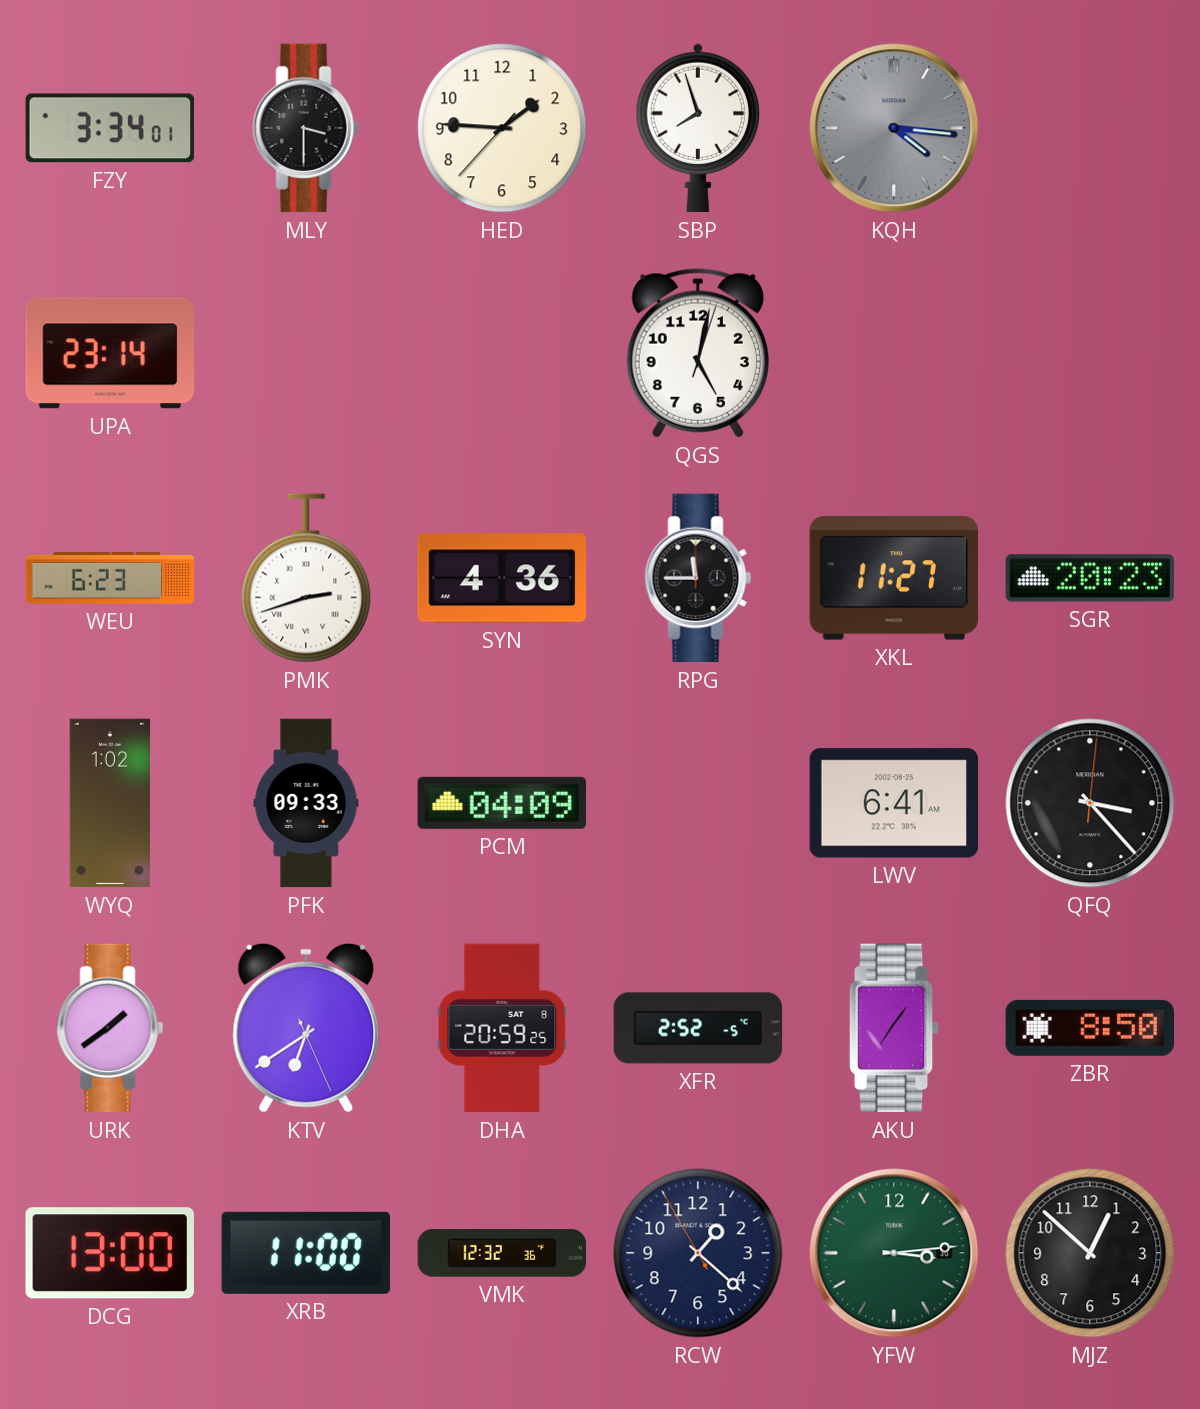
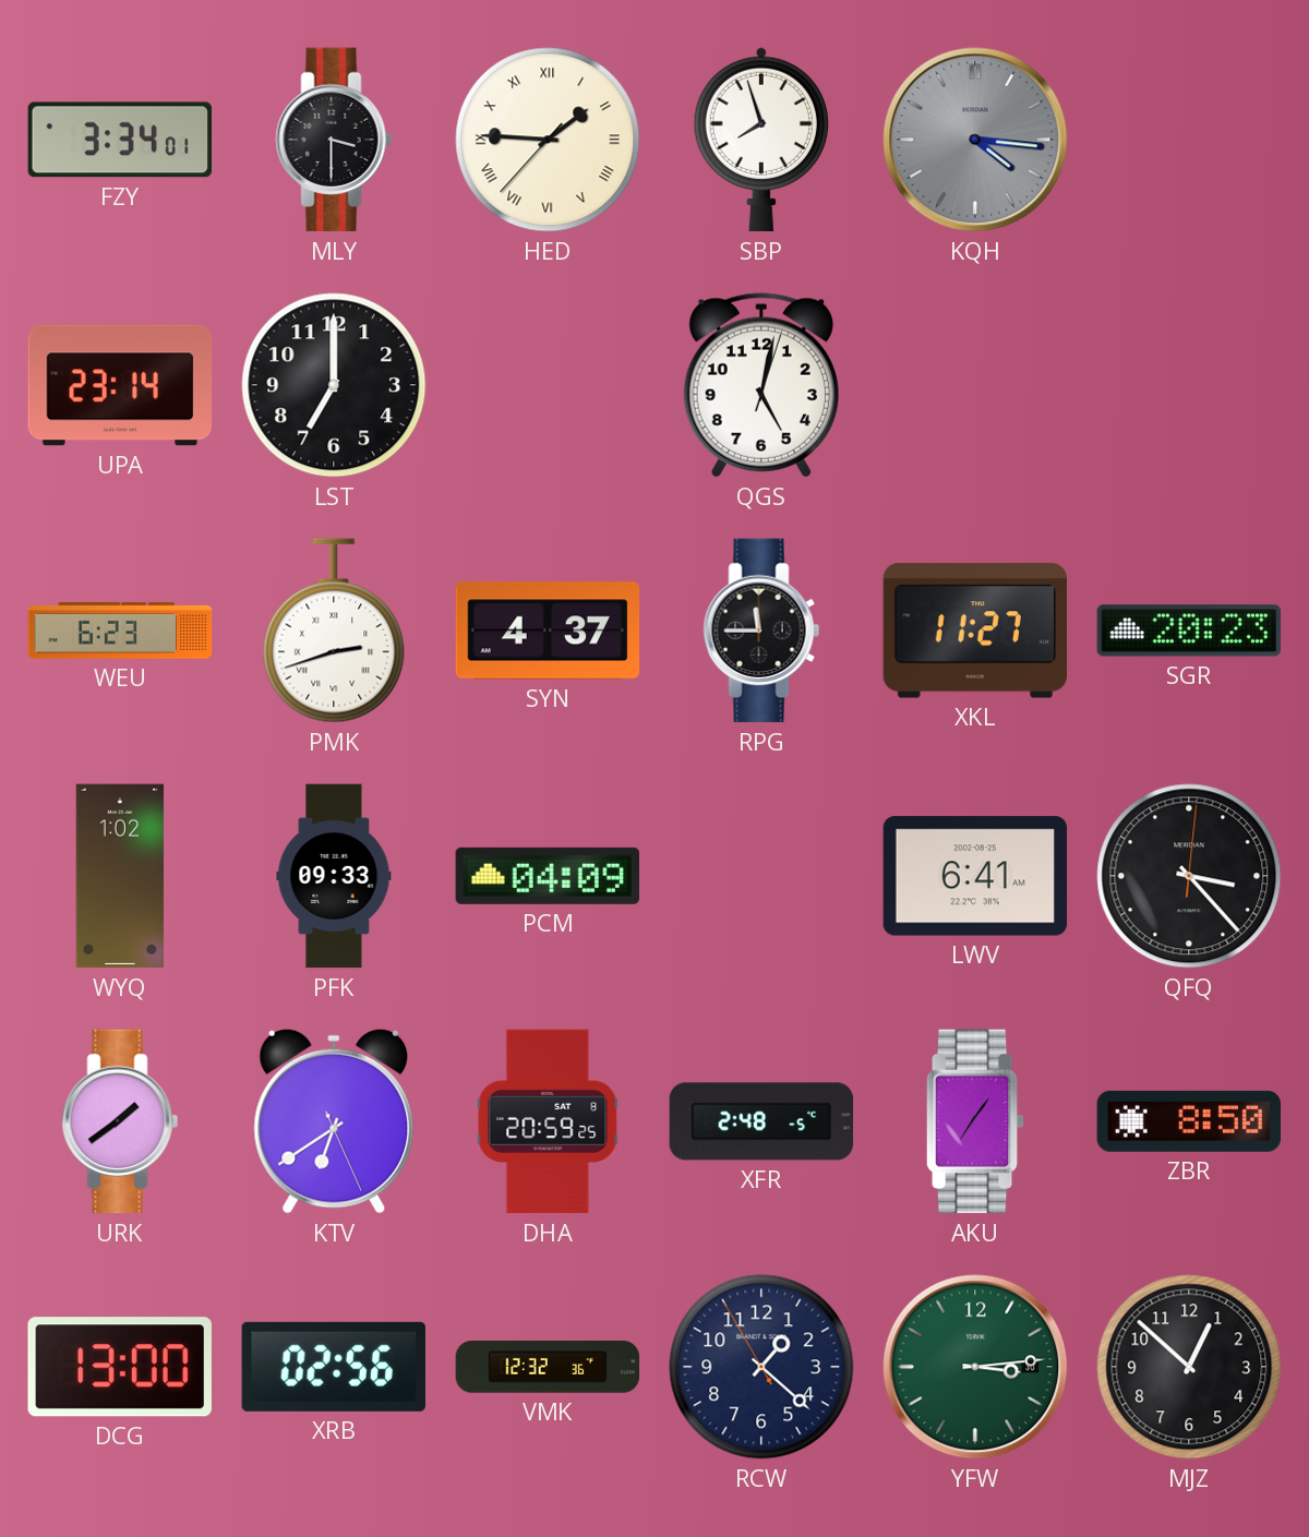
HED numerals: Arabic -> Roman (548, 140)
LST: none -> 7:00 (334, 385)
SYN: 4:36 -> 4:37 (548, 631)
XFR: 2:52 -> 2:48 (761, 1121)
XRB: 11:00 -> 02:56 (334, 1367)
